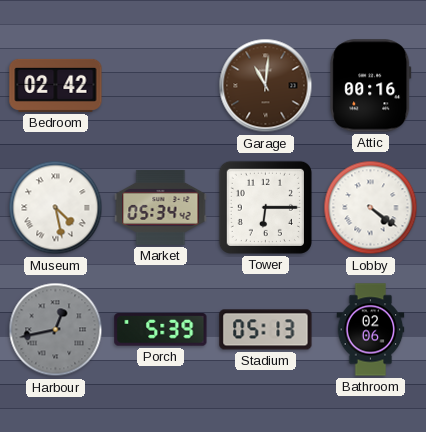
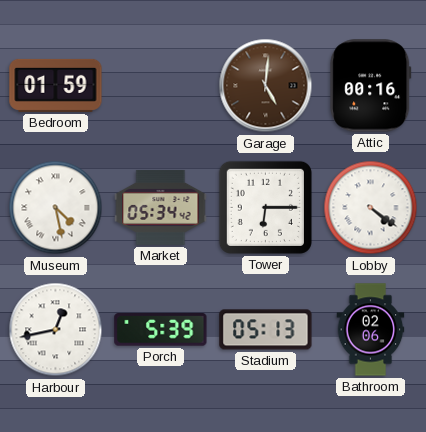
Bedroom: 02:42 -> 01:59 (56, 85)
Garage: 11:01 -> 5:01 (266, 86)
Harbour dial: grey -> white (56, 330)
